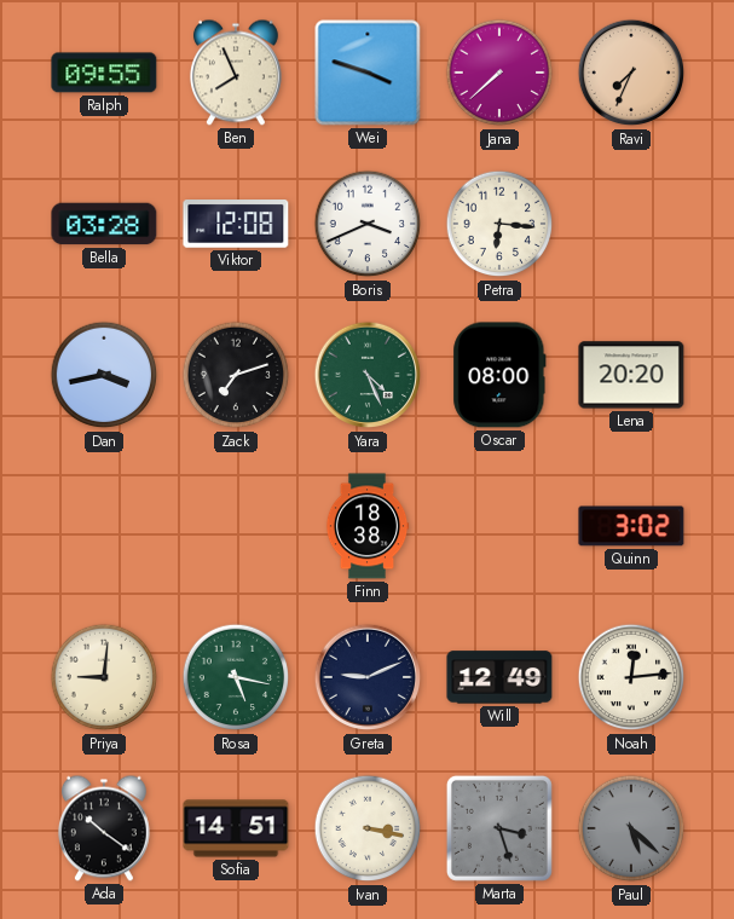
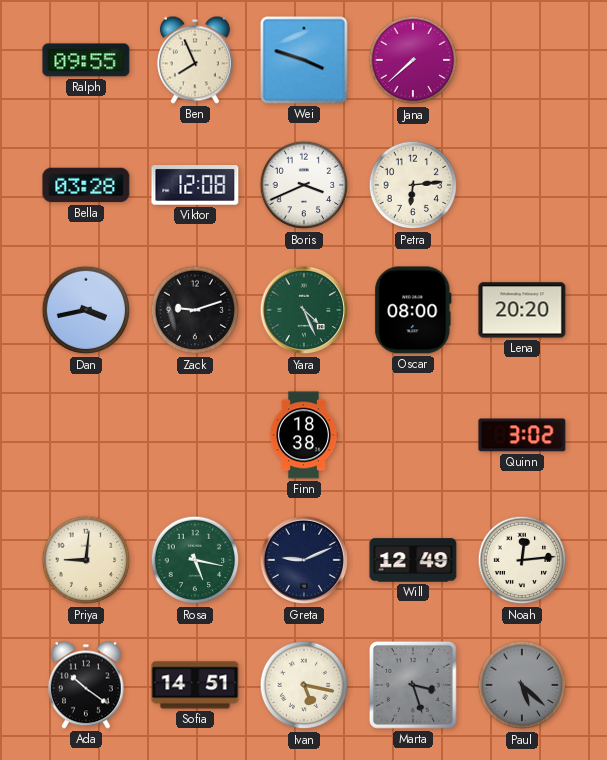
Ravi: 7:34 -> none (631, 73)
Petra: 6:16 -> 6:14 (413, 185)
Zack: 7:12 -> 9:12 (195, 310)
Ivan: 3:17 -> 5:17 (304, 685)
